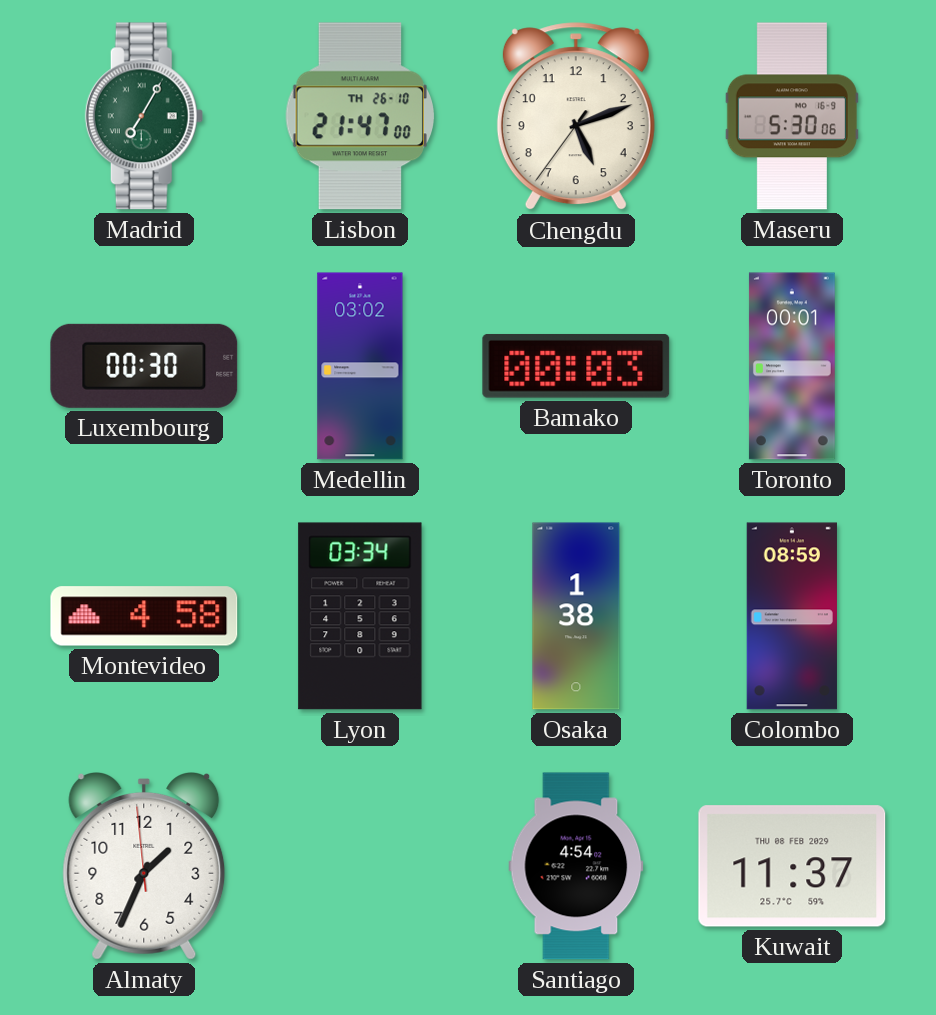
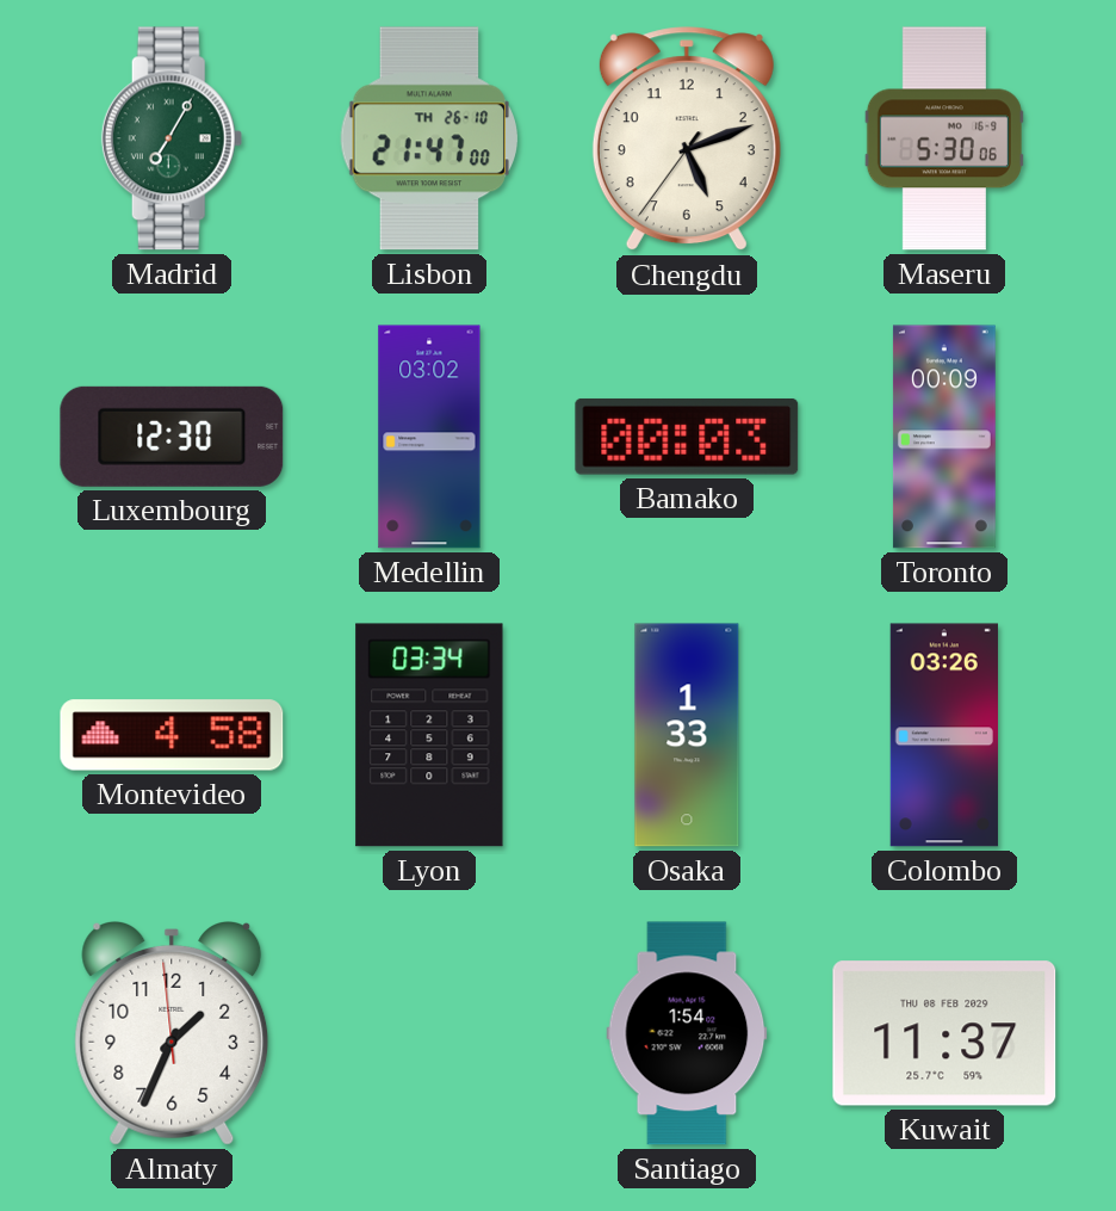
Luxembourg: 00:30 -> 12:30 (172, 437)
Toronto: 00:01 -> 00:09 (944, 437)
Osaka: 1:38 -> 1:33 (687, 735)
Colombo: 08:59 -> 03:26 (944, 735)
Santiago: 4:54 -> 1:54 (687, 1033)
